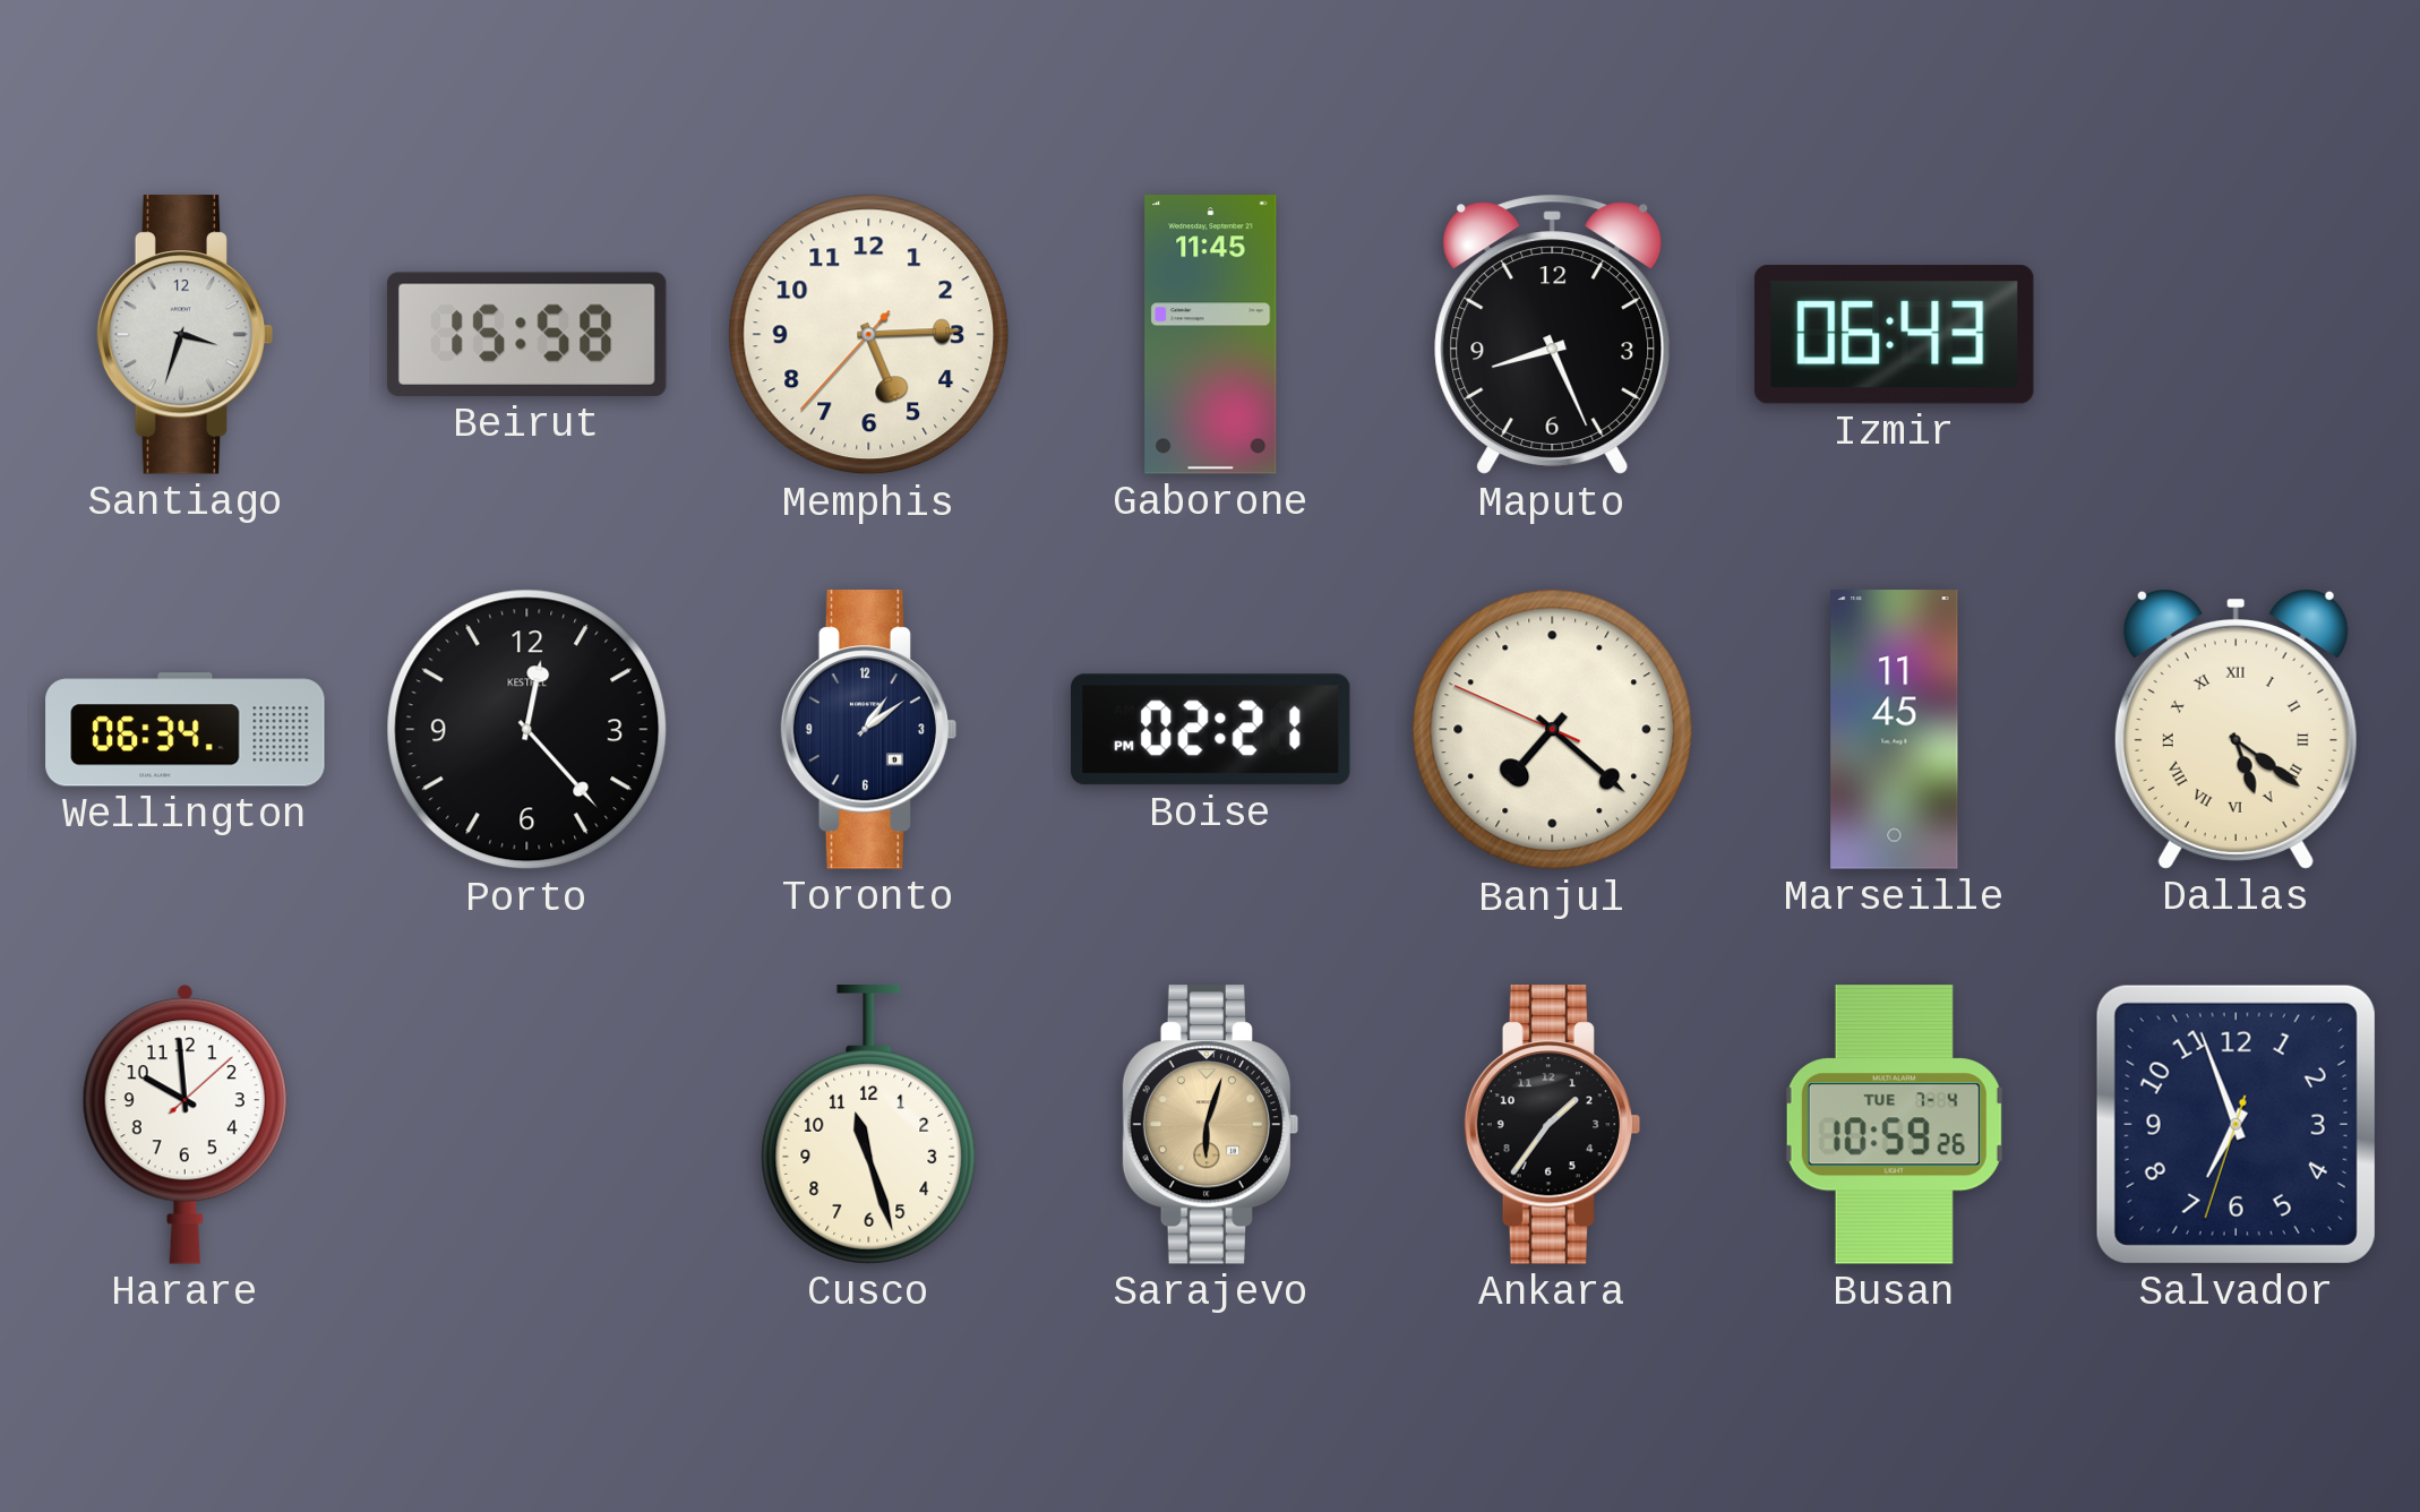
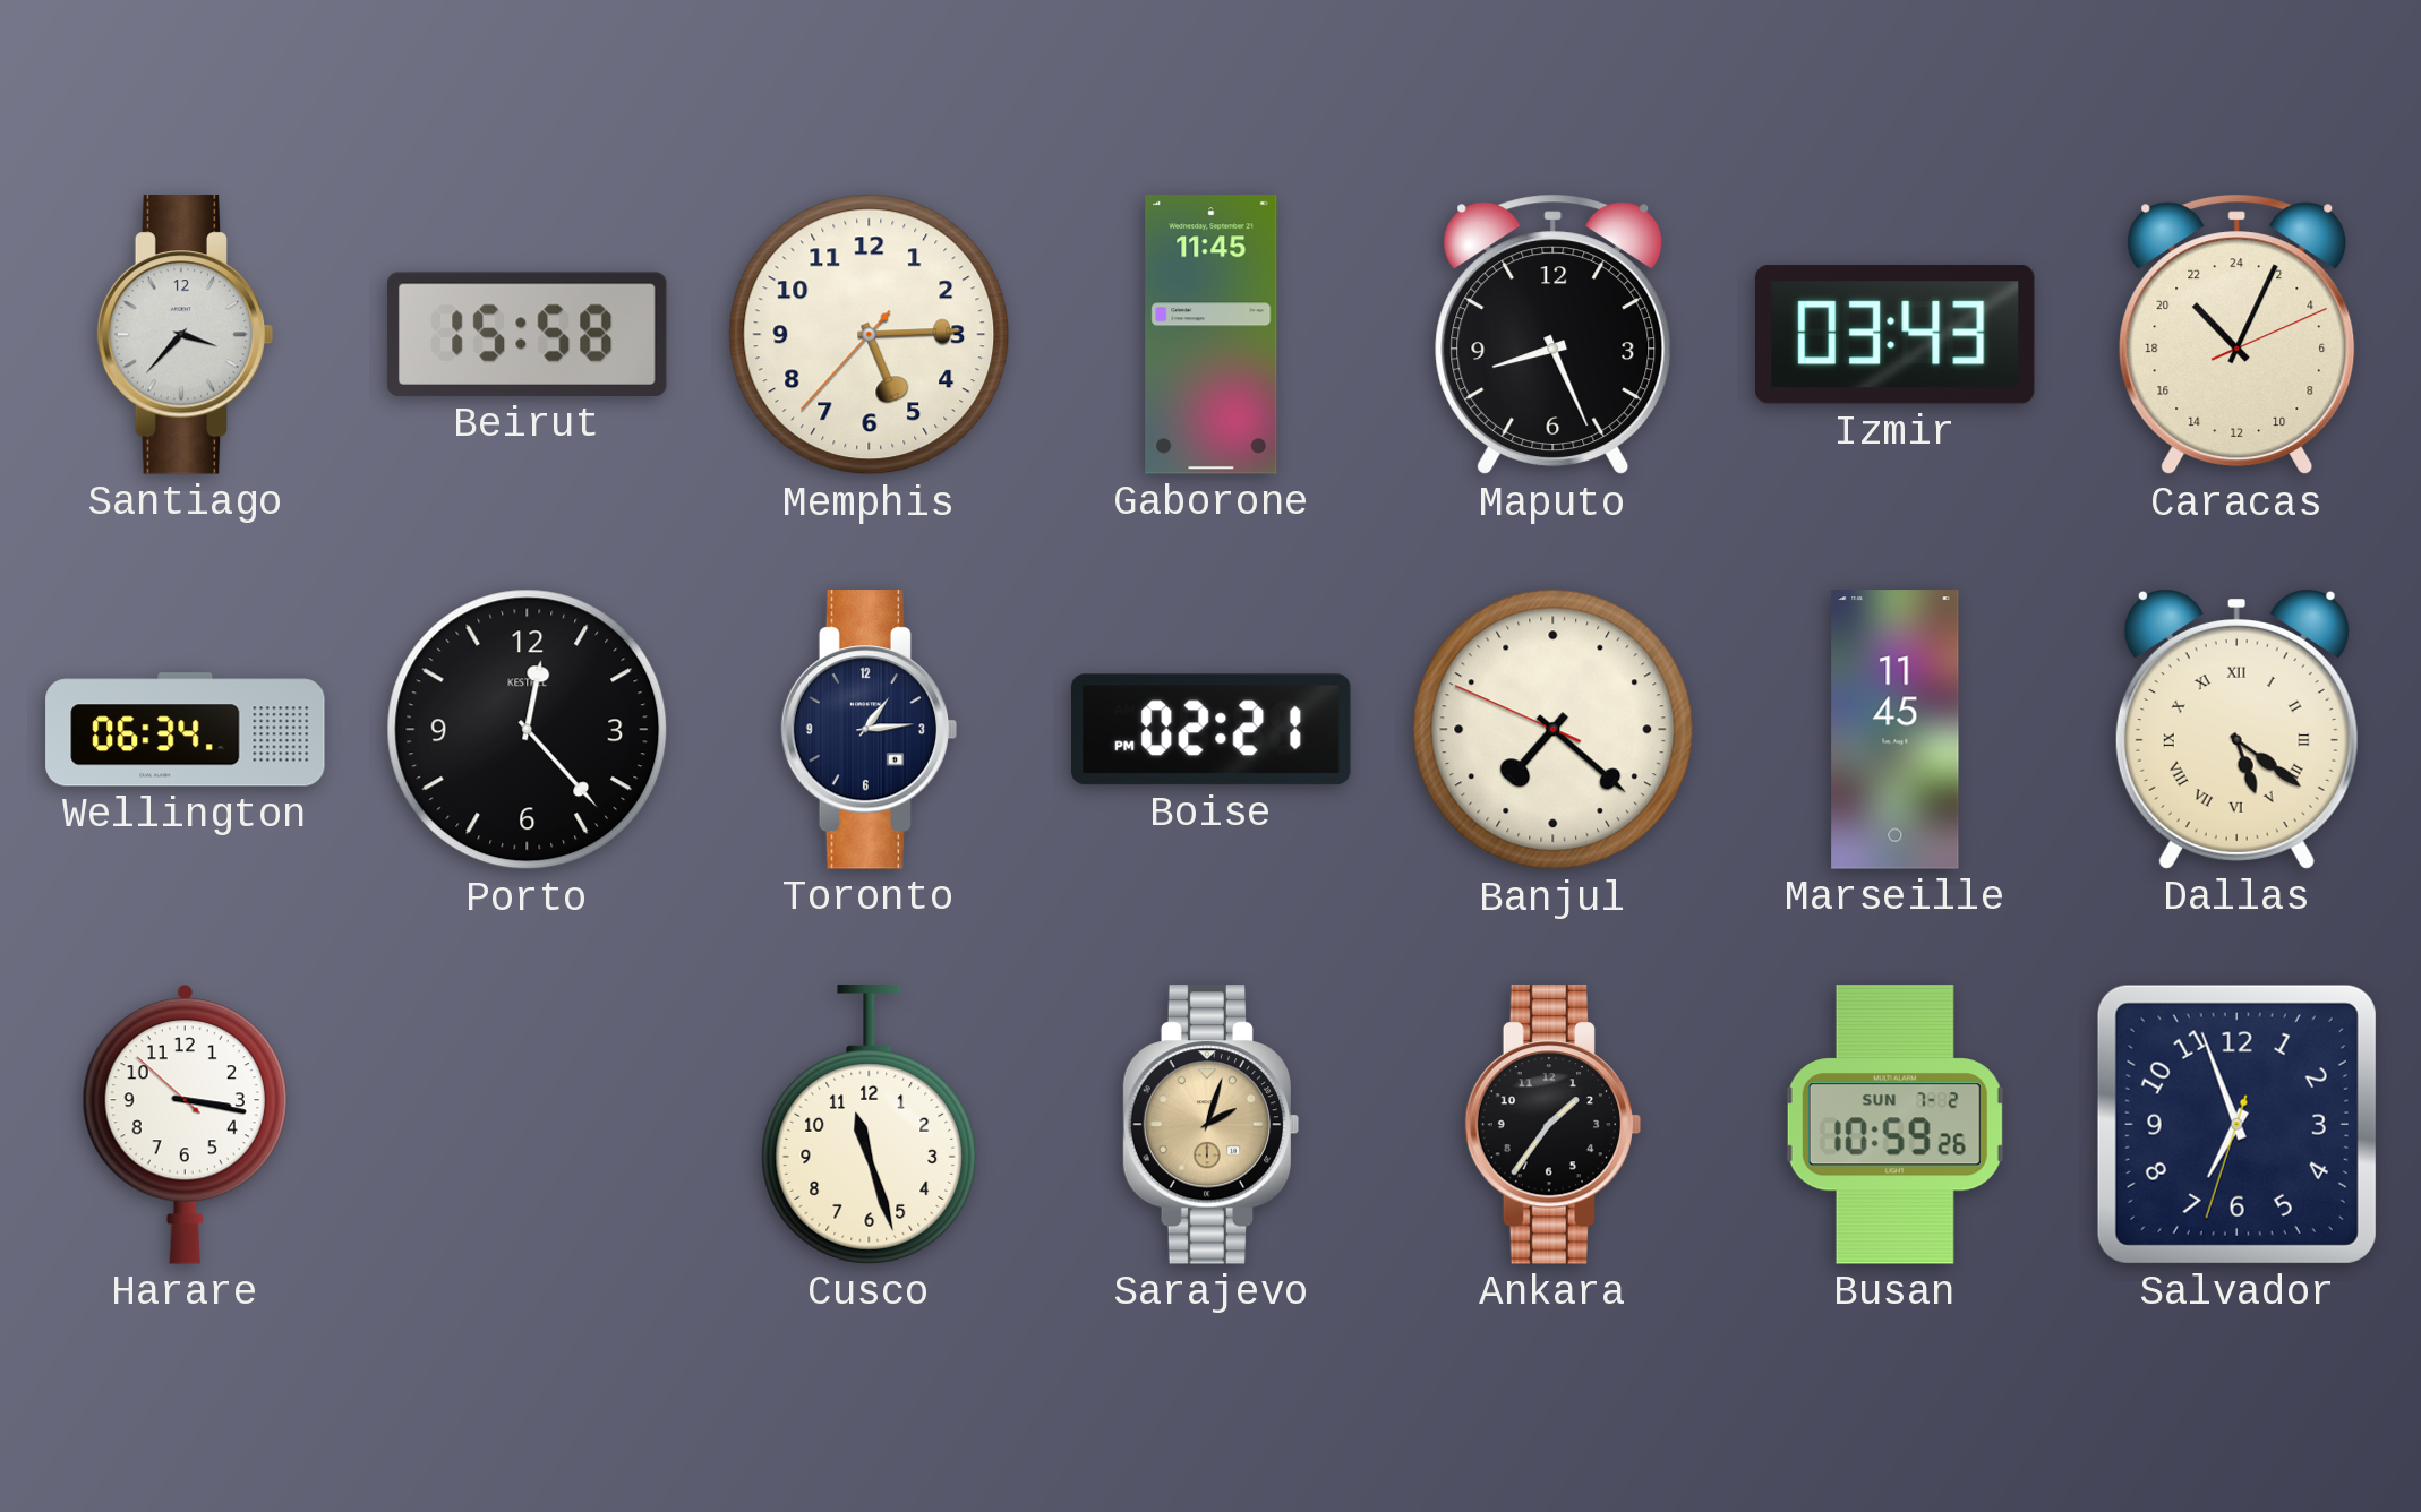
Santiago: 3:33 -> 3:37 (186, 335)
Izmir: 06:43 -> 03:43 (1894, 335)
Caracas: none -> 21:04 (2238, 335)
Toronto: 1:09 -> 1:14 (870, 730)
Harare: 9:59 -> 3:16 (185, 1124)
Sarajevo: 6:03 -> 2:03 (1212, 1125)
Busan date: TUE 7-4 -> SUN 7-2 (1894, 1125)
